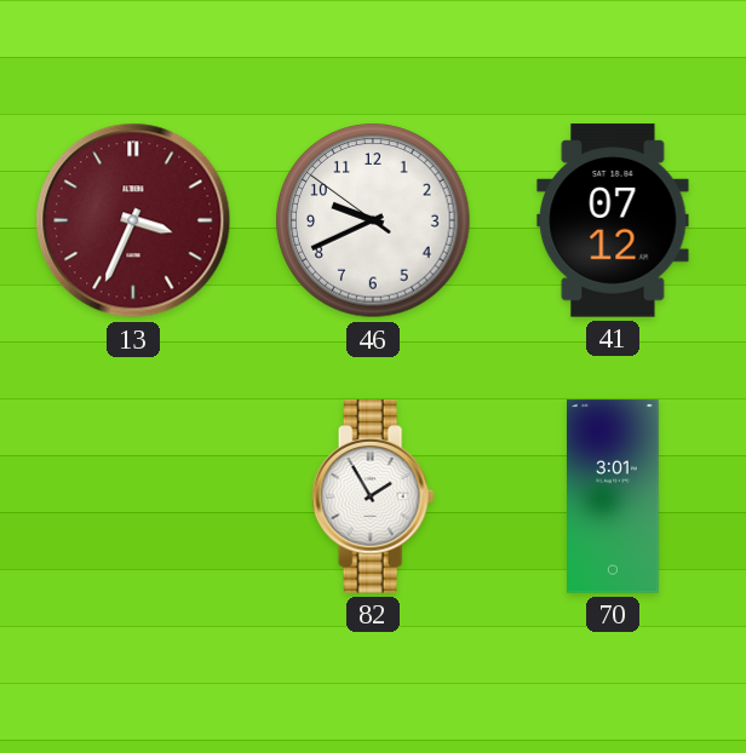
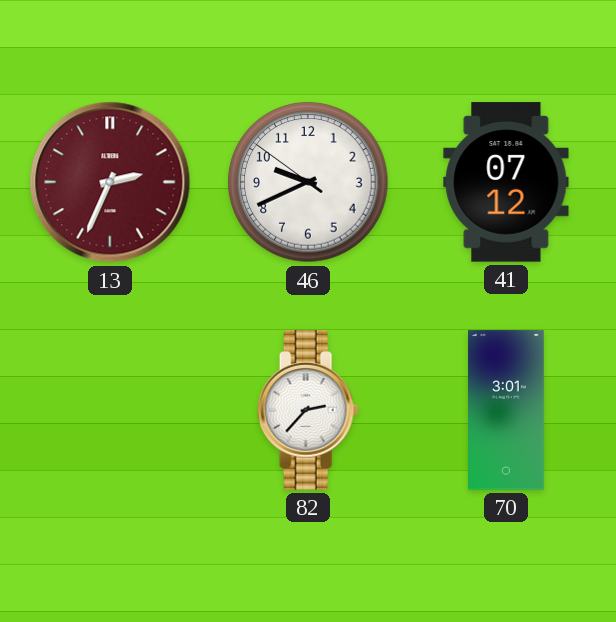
13: 3:34 -> 2:34 (110, 182)
82: 1:55 -> 2:37 (308, 410)
